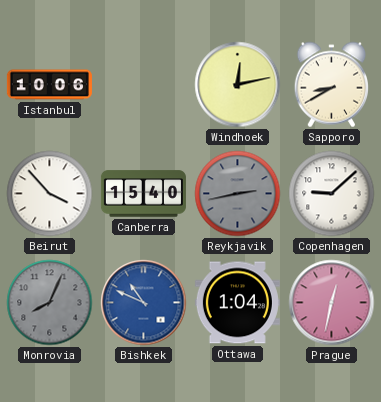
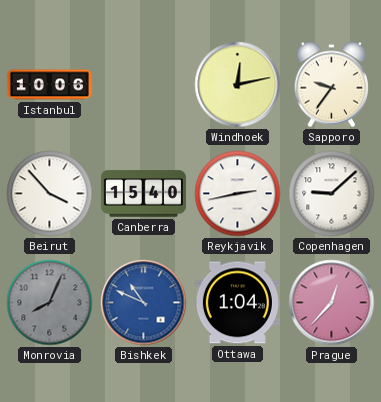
Sapporo: 8:40 -> 9:36 (332, 85)
Reykjavik dial: grey -> white (238, 194)
Prague: 12:32 -> 12:37 (332, 303)
